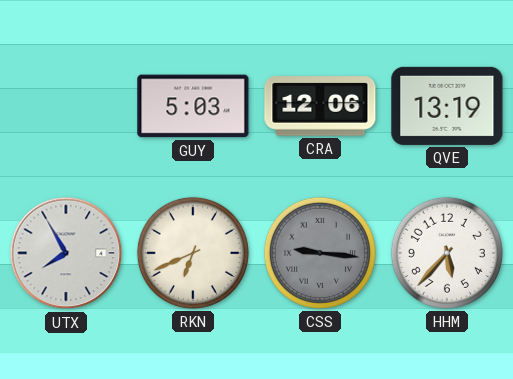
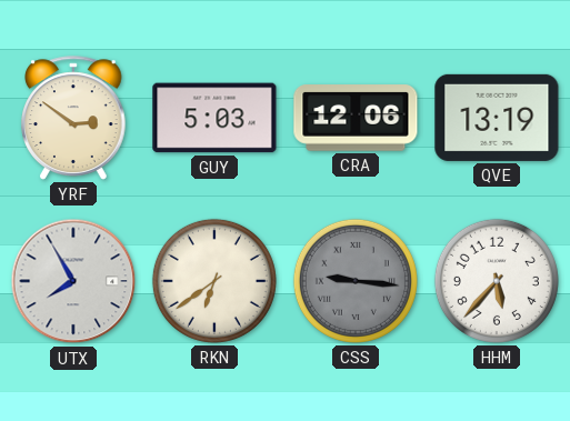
YRF: none -> 2:51 (73, 118)
RKN: 6:41 -> 6:39 (214, 281)
